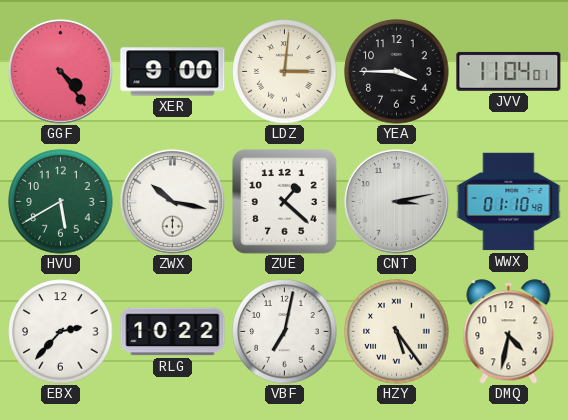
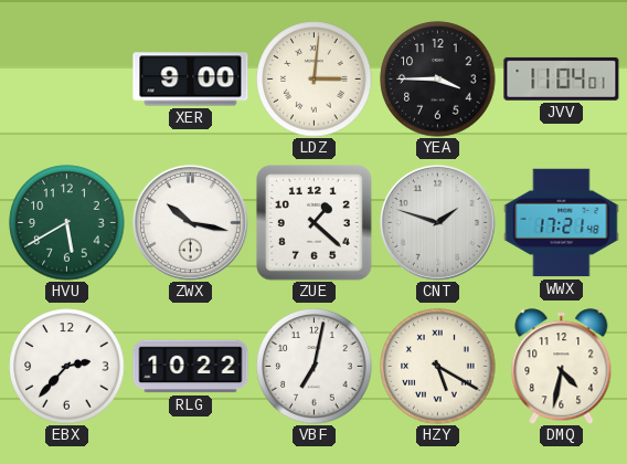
GGF: 4:24 -> none (60, 71)
CNT: 3:13 -> 1:48 (437, 222)
WWX: 01:10 -> 17:21 (562, 223)
HZY: 5:24 -> 5:20 (438, 367)
